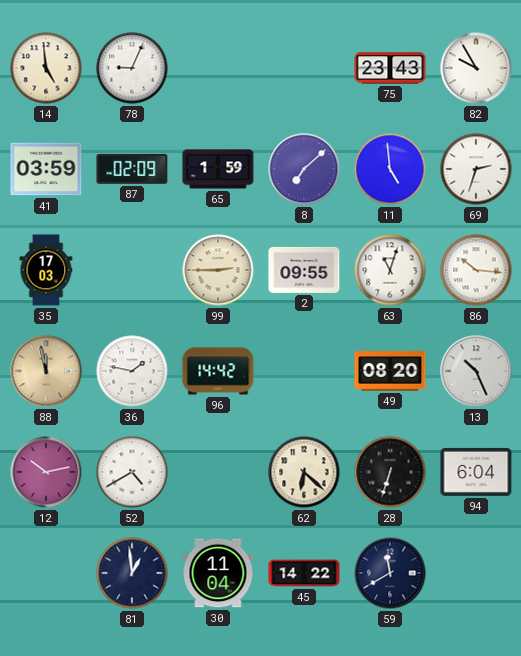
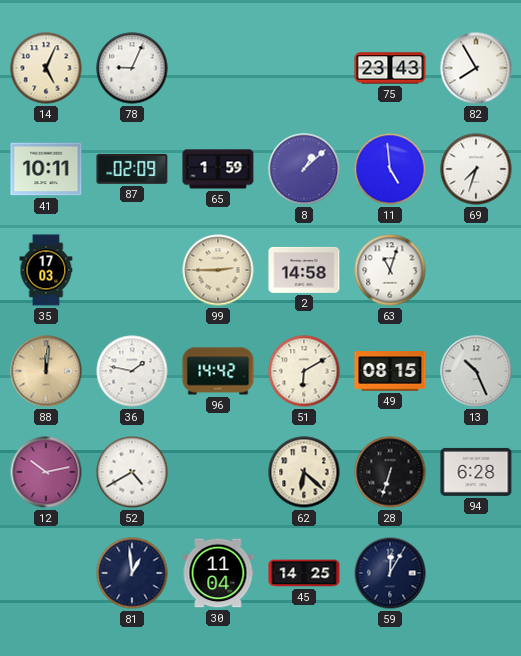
14: 4:59 -> 5:04 (46, 68)
82: 9:55 -> 7:55 (476, 68)
41: 03:59 -> 10:11 (46, 169)
8: 7:08 -> 1:08 (304, 169)
69: 2:33 -> 7:33 (476, 169)
2: 09:55 -> 14:58 (304, 270)
86: 10:16 -> none (476, 270)
88: 11:58 -> 12:01 (46, 371)
51: none -> 6:10 (304, 371)
49: 08:20 -> 08:15 (390, 371)
94: 6:04 -> 6:28 (476, 472)
45: 14:22 -> 14:25 (304, 573)
59: 11:40 -> 12:05 (390, 573)
